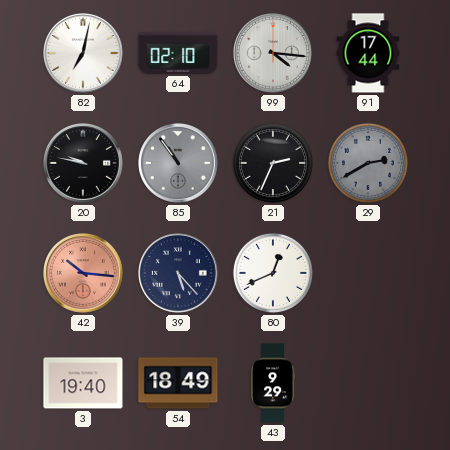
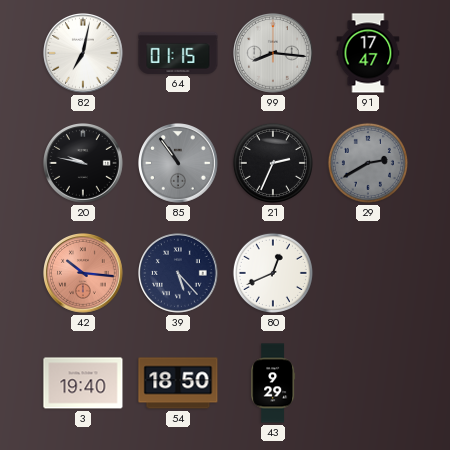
64: 02:10 -> 01:15 (178, 53)
99: 4:16 -> 8:16 (274, 54)
91: 17:44 -> 17:47 (368, 53)
54: 18:49 -> 18:50 (178, 383)
